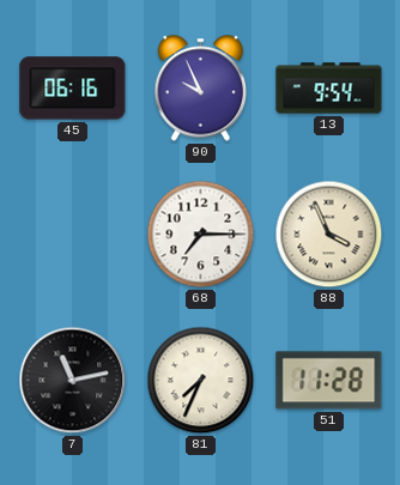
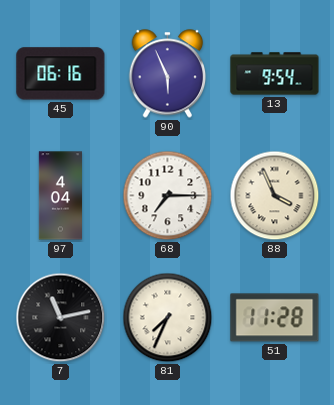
90: 9:56 -> 5:56 (168, 74)
97: none -> 4:04 (60, 196)
